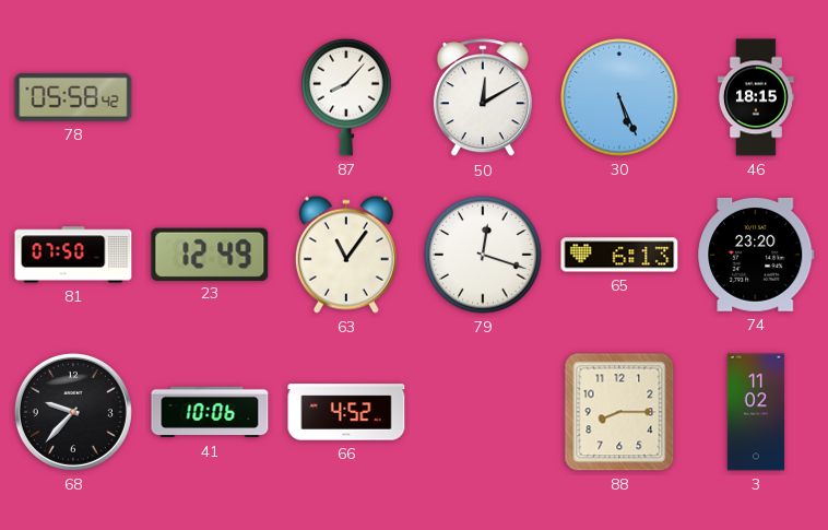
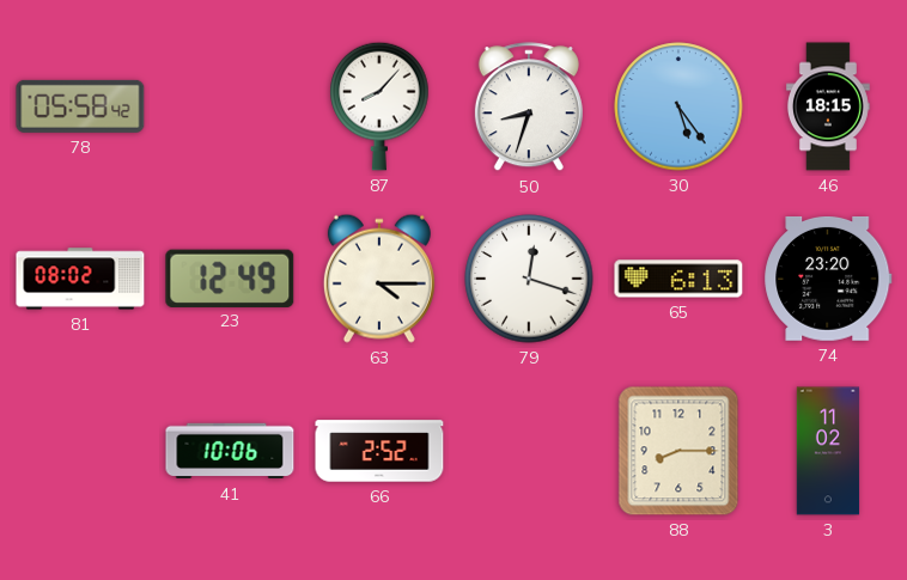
50: 12:10 -> 8:33 (529, 108)
30: 5:26 -> 5:24 (678, 106)
81: 07:50 -> 08:02 (80, 279)
63: 11:06 -> 4:15 (379, 279)
68: 9:37 -> none (73, 412)
66: 4:52 -> 2:52 (379, 451)
